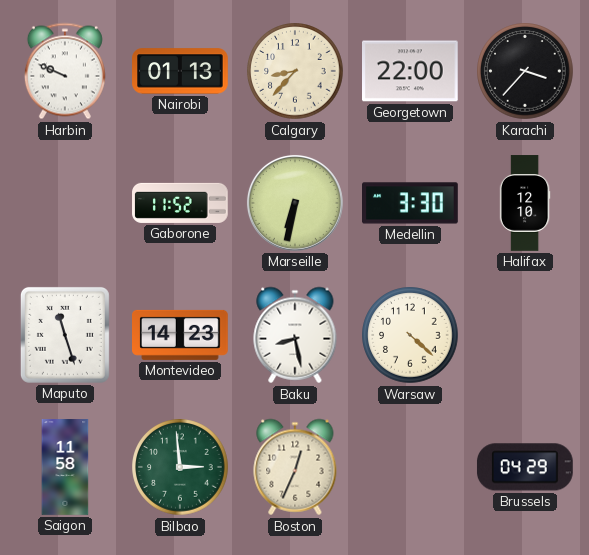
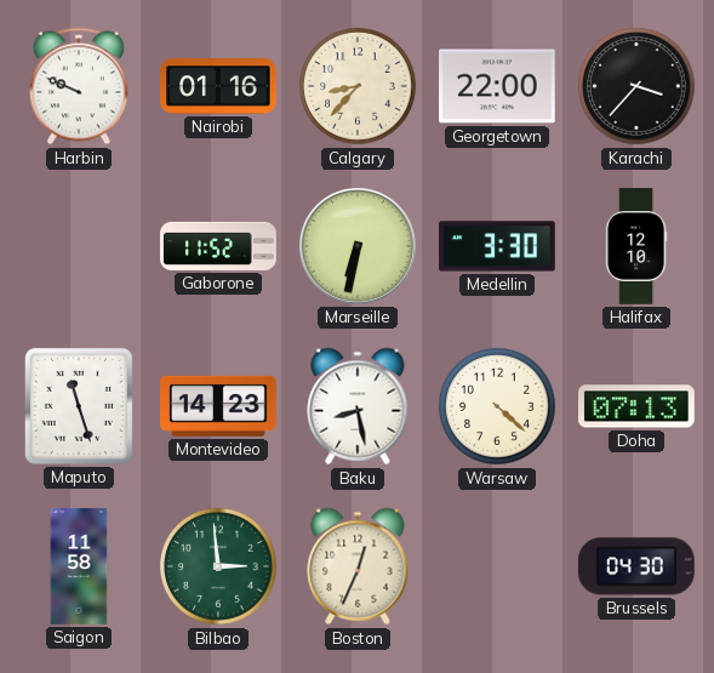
Nairobi: 01:13 -> 01:16 (218, 86)
Doha: none -> 07:13 (638, 406)
Brussels: 04:29 -> 04:30 (636, 566)
